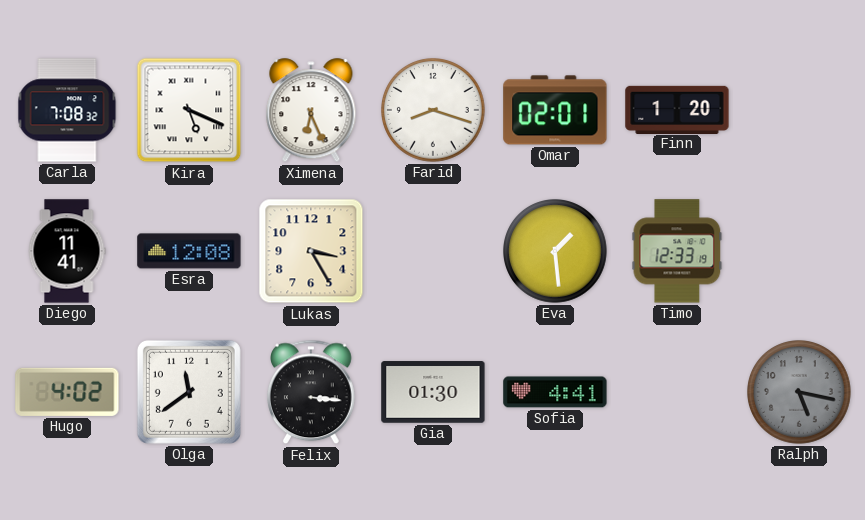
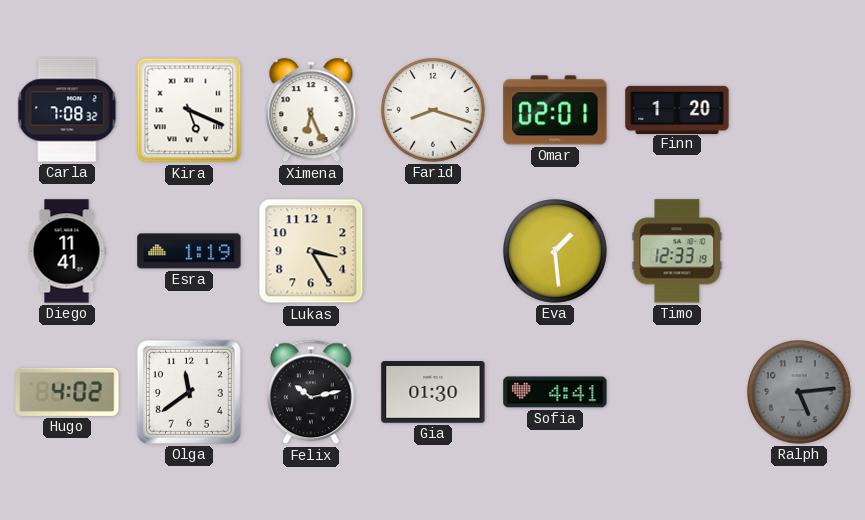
Esra: 12:08 -> 1:19 (189, 251)
Felix: 3:16 -> 10:13 (312, 392)
Ralph: 5:17 -> 5:14 (800, 393)
